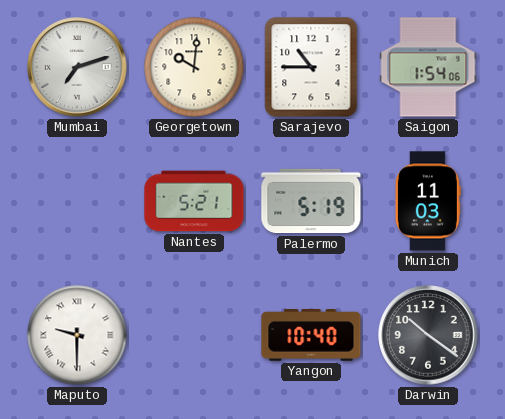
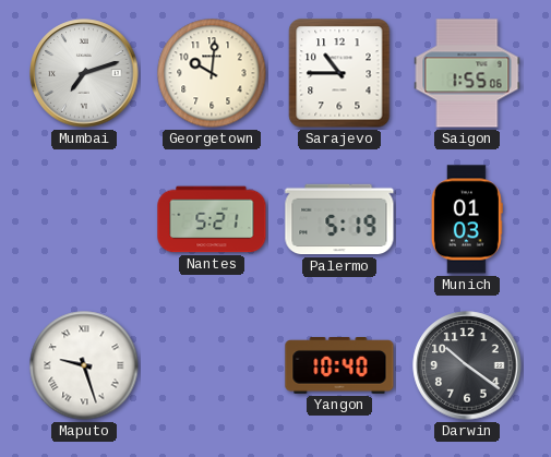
Saigon: 1:54 -> 1:55 (467, 73)
Munich: 11:03 -> 01:03 (467, 219)
Maputo: 9:30 -> 9:27 (84, 365)
